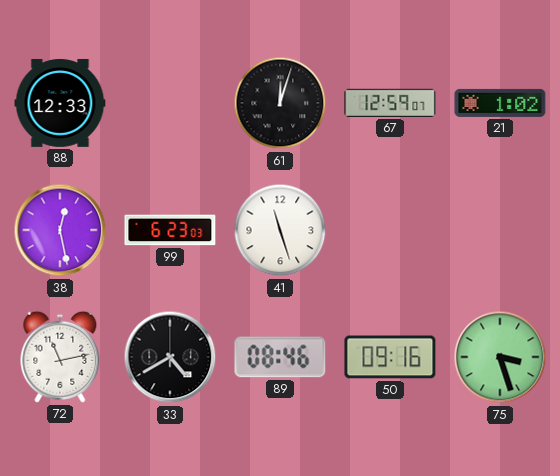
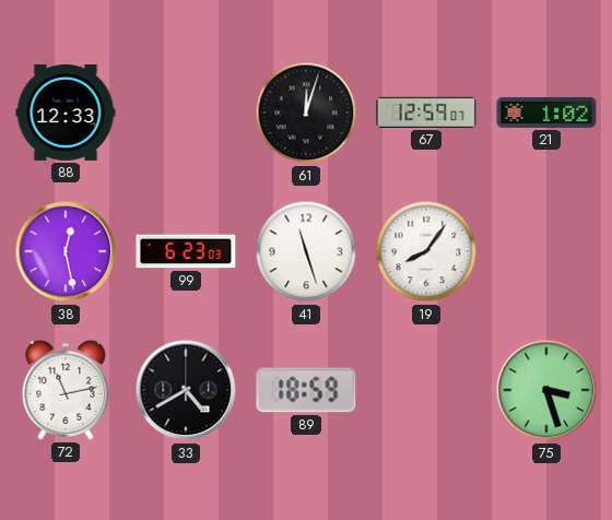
19: none -> 8:06 (426, 251)
89: 08:46 -> 18:59 (306, 390)
50: 09:16 -> none (390, 357)
